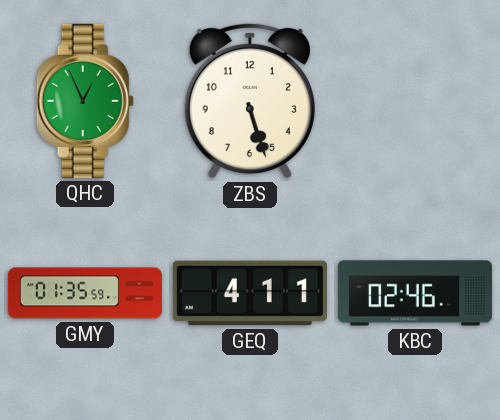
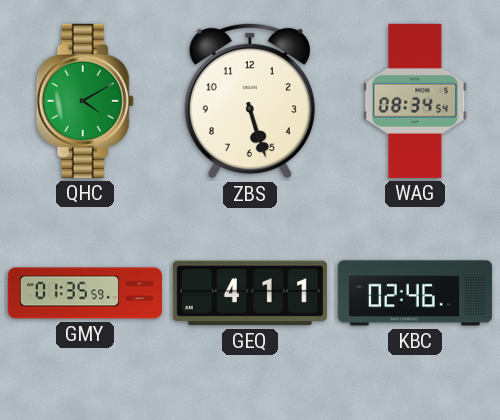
QHC: 12:56 -> 4:10 (85, 101)
WAG: none -> 08:34 (415, 101)
